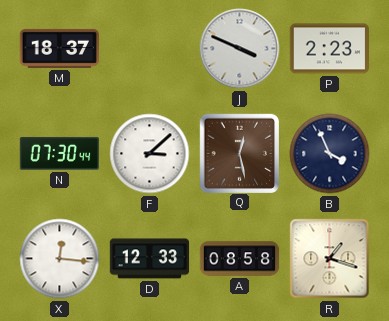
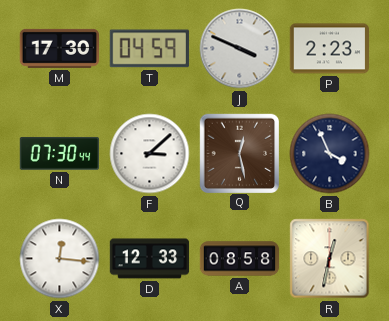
M: 18:37 -> 17:30 (59, 48)
T: none -> 04:59 (149, 49)
R: 1:18 -> 12:32 (330, 259)
